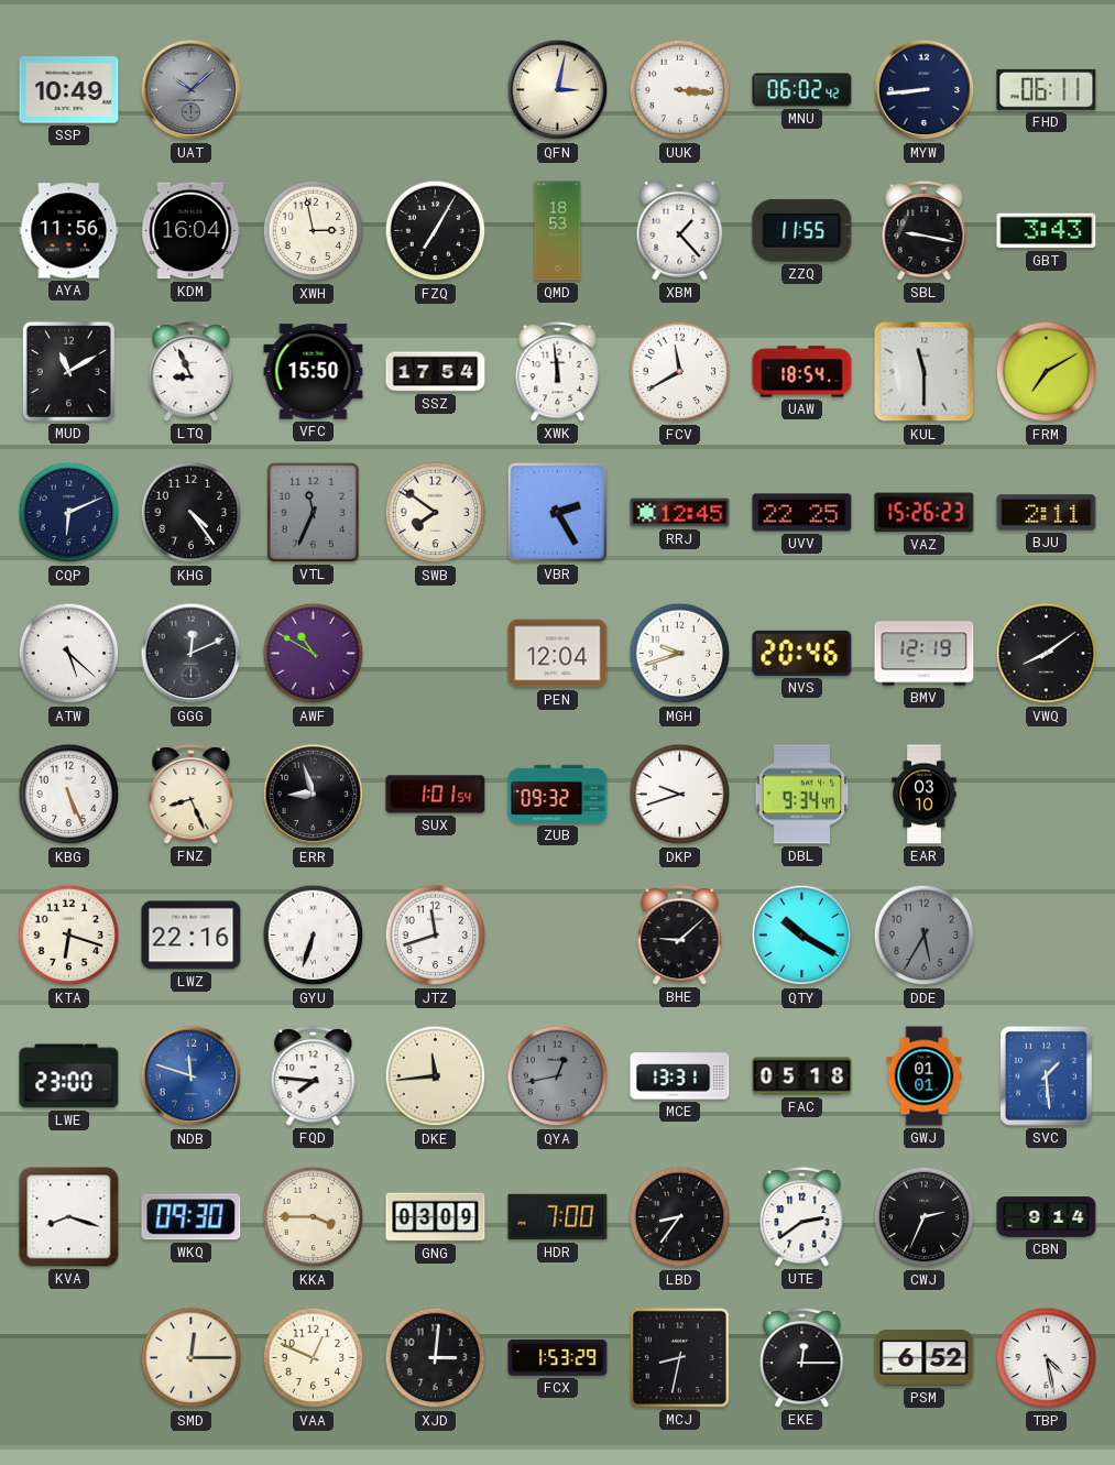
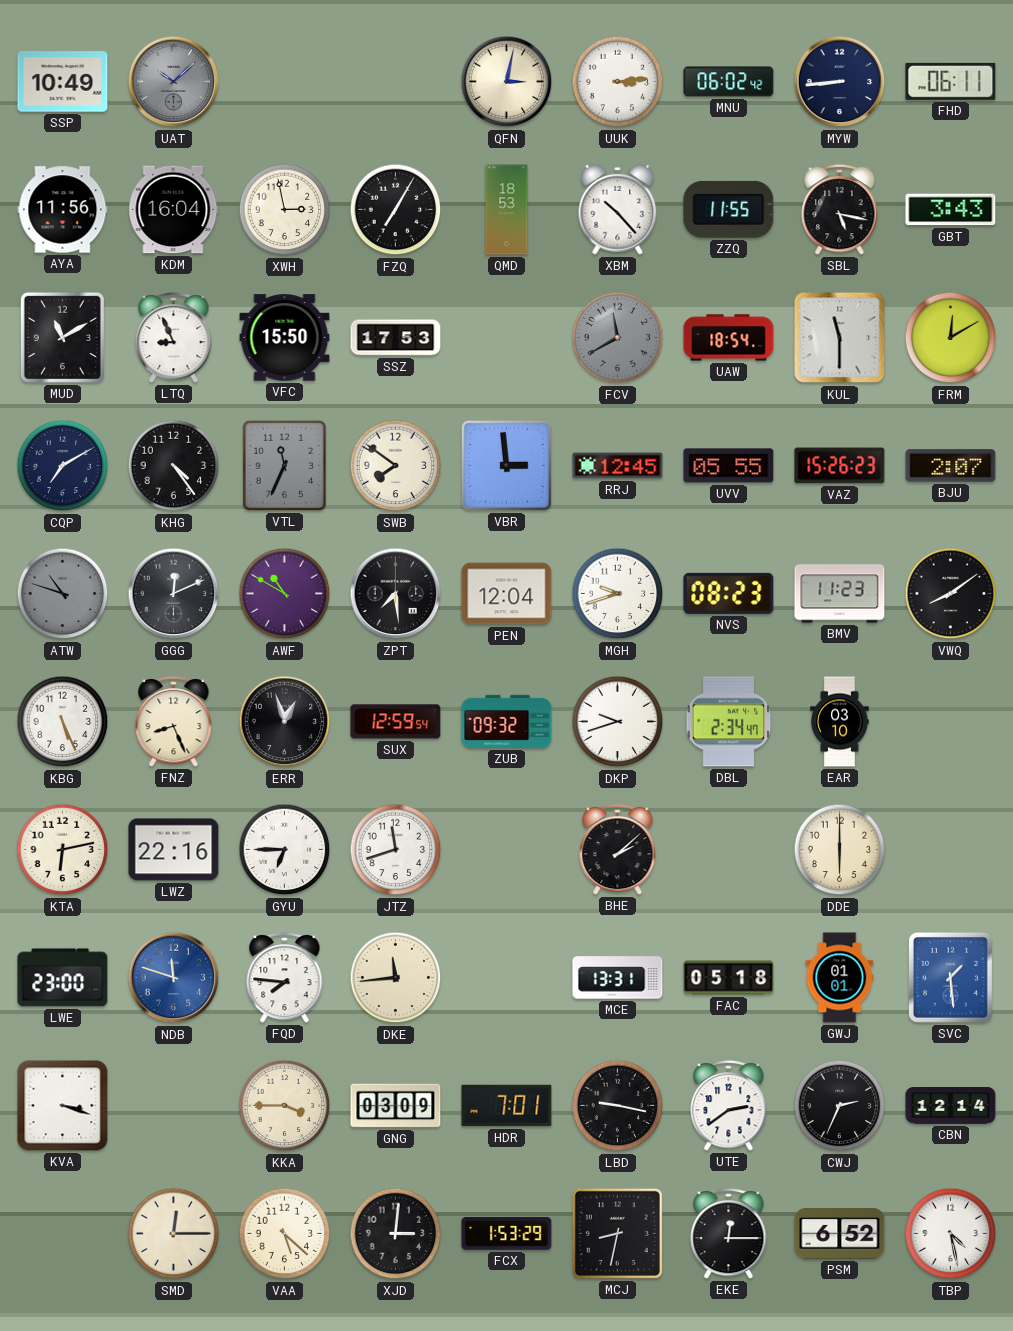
UUK: 3:16 -> 3:14 (618, 82)
XBM: 1:23 -> 10:23 (618, 209)
SBL: 9:17 -> 5:17 (840, 209)
SSZ: 17:54 -> 17:53 (396, 338)
XWK: 11:59 -> none (558, 371)
FCV dial: white -> grey (618, 338)
FRM: 7:10 -> 12:10 (951, 338)
CQP: 6:11 -> 7:10 (63, 466)
VBR: 2:25 -> 2:59 (506, 465)
UVV: 22:25 -> 05:55 (729, 466)
BJU: 2:11 -> 2:07 (951, 466)
ATW: 5:22 -> 10:48 (63, 594)
ATW dial: white -> grey (63, 594)
ZPT: none -> 7:29 (396, 594)
NVS: 20:46 -> 08:23 (729, 593)
BMV: 12:19 -> 11:23 (840, 594)
ERR: 8:57 -> 12:57 (285, 722)
SUX: 1:01 -> 12:59 (396, 722)
DBL: 9:34 -> 2:34 (729, 722)
KTA: 6:18 -> 6:13 (63, 850)
GYU: 6:33 -> 6:45 (285, 850)
BHE: 9:08 -> 2:08 (618, 849)
QTY: 10:20 -> none (802, 936)
DDE: 5:35 -> 6:00 (840, 850)
DDE dial: grey -> cream (840, 850)
QYA: 12:43 -> none (558, 1076)
KVA: 8:18 -> 3:18 (63, 1106)
WKQ: 09:30 -> none (192, 1217)
HDR: 7:00 -> 7:01 (507, 1106)
LBD: 8:36 -> 9:17 (618, 1106)
CBN: 9:14 -> 12:14 (951, 1106)
VAA: 12:49 -> 5:22 (285, 1234)
